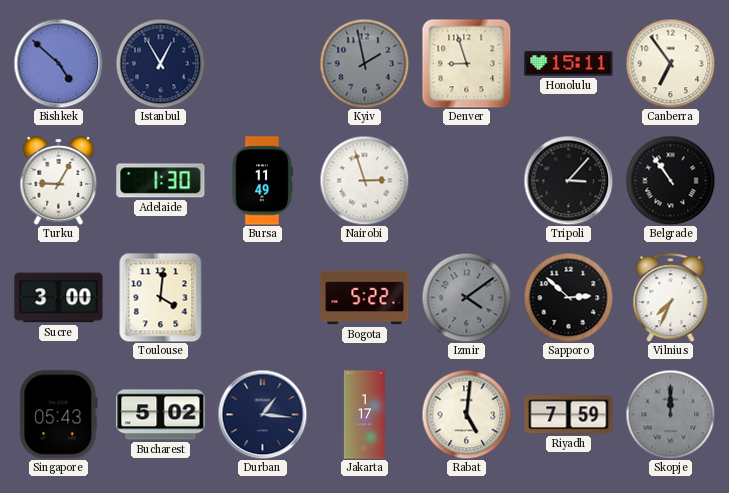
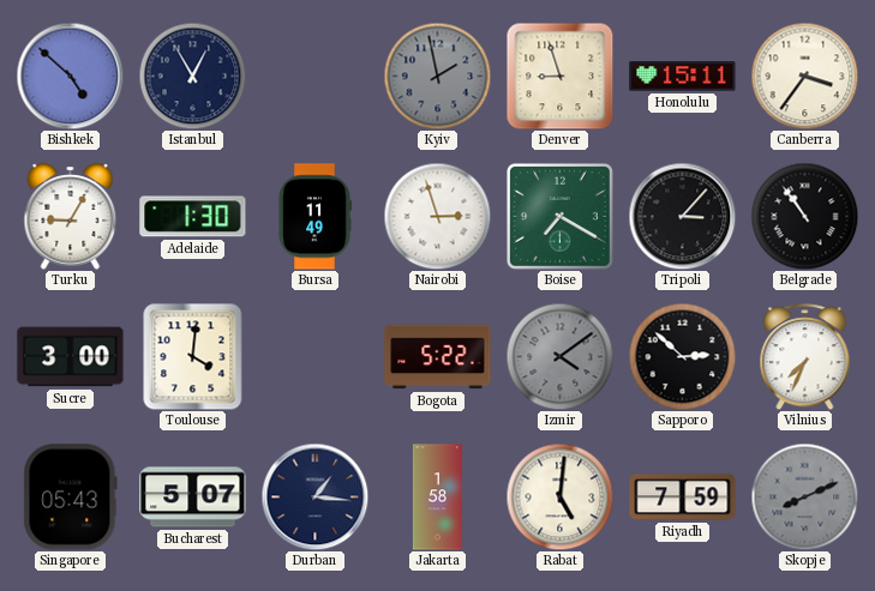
Canberra: 6:54 -> 3:36 (804, 76)
Boise: none -> 7:20 (559, 216)
Bucharest: 5:02 -> 5:07 (193, 497)
Jakarta: 1:17 -> 1:58 (437, 497)
Skopje: 12:00 -> 8:11 (804, 496)
